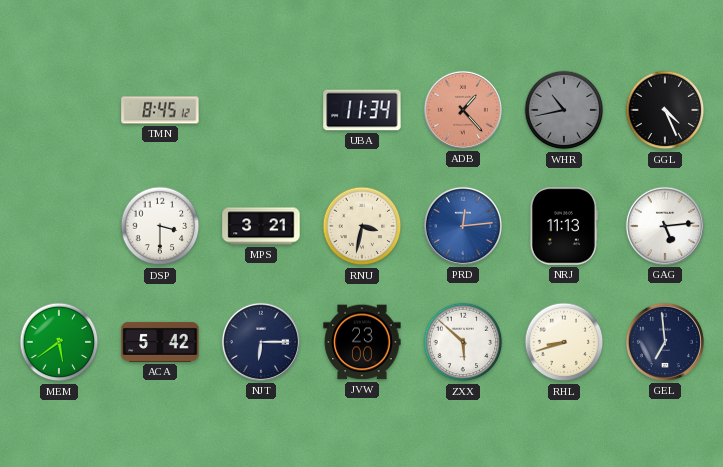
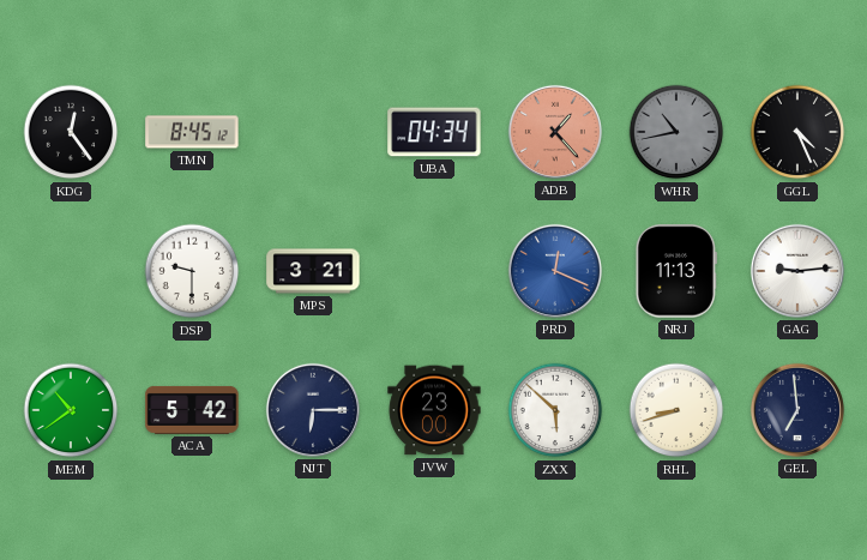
KDG: none -> 12:24 (71, 132)
UBA: 11:34 -> 04:34 (434, 132)
DSP: 3:30 -> 9:30 (192, 271)
RNU: 3:32 -> none (362, 226)
PRD: 12:14 -> 12:19 (555, 271)
GAG: 5:14 -> 9:14 (797, 271)
MEM: 5:39 -> 10:39 (71, 410)
